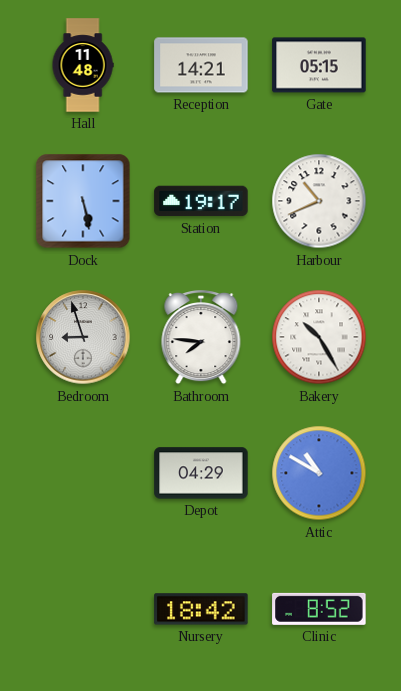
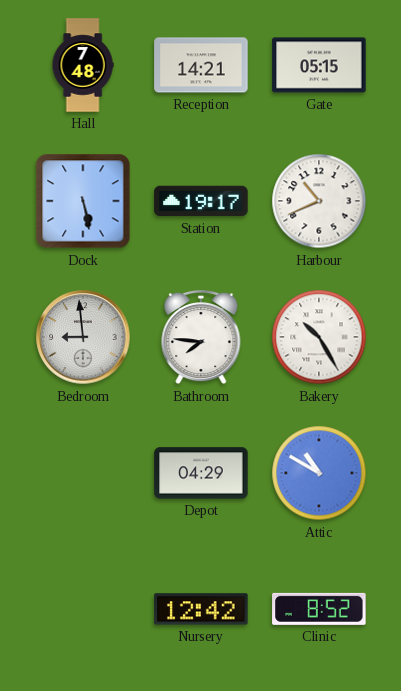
Hall: 11:48 -> 7:48 (83, 65)
Bedroom: 8:57 -> 8:59 (83, 337)
Nursery: 18:42 -> 12:42 (201, 609)
